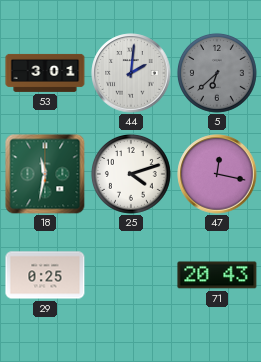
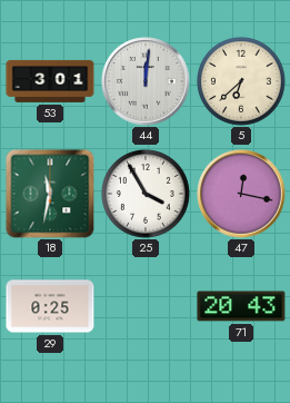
44: 2:01 -> 12:01 (146, 81)
5 dial: grey -> cream (241, 81)
25: 4:12 -> 3:55 (146, 194)
